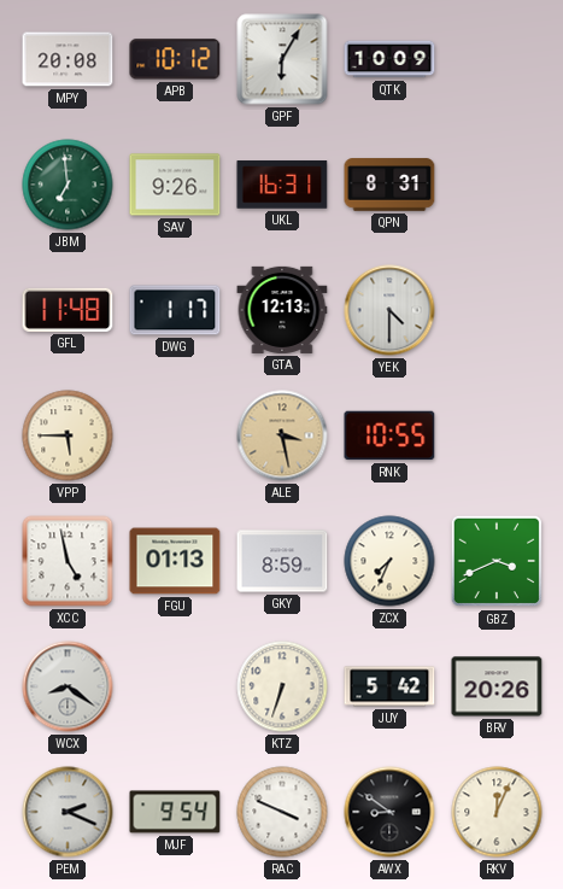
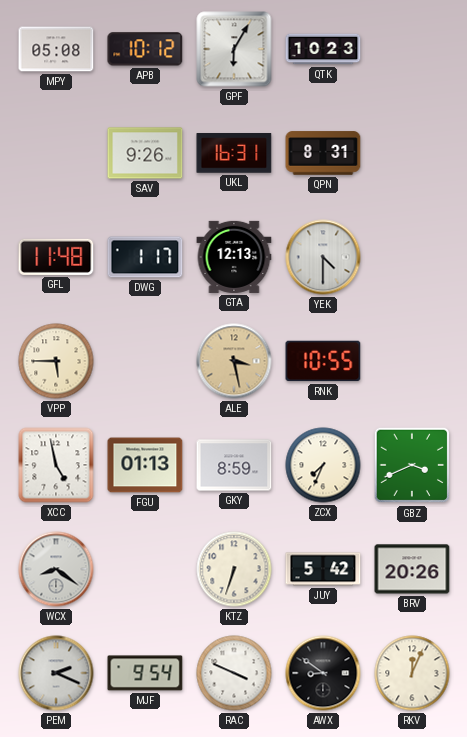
MPY: 20:08 -> 05:08 (56, 49)
QTK: 10:09 -> 10:23 (323, 49)
JBM: 6:59 -> none (68, 185)
